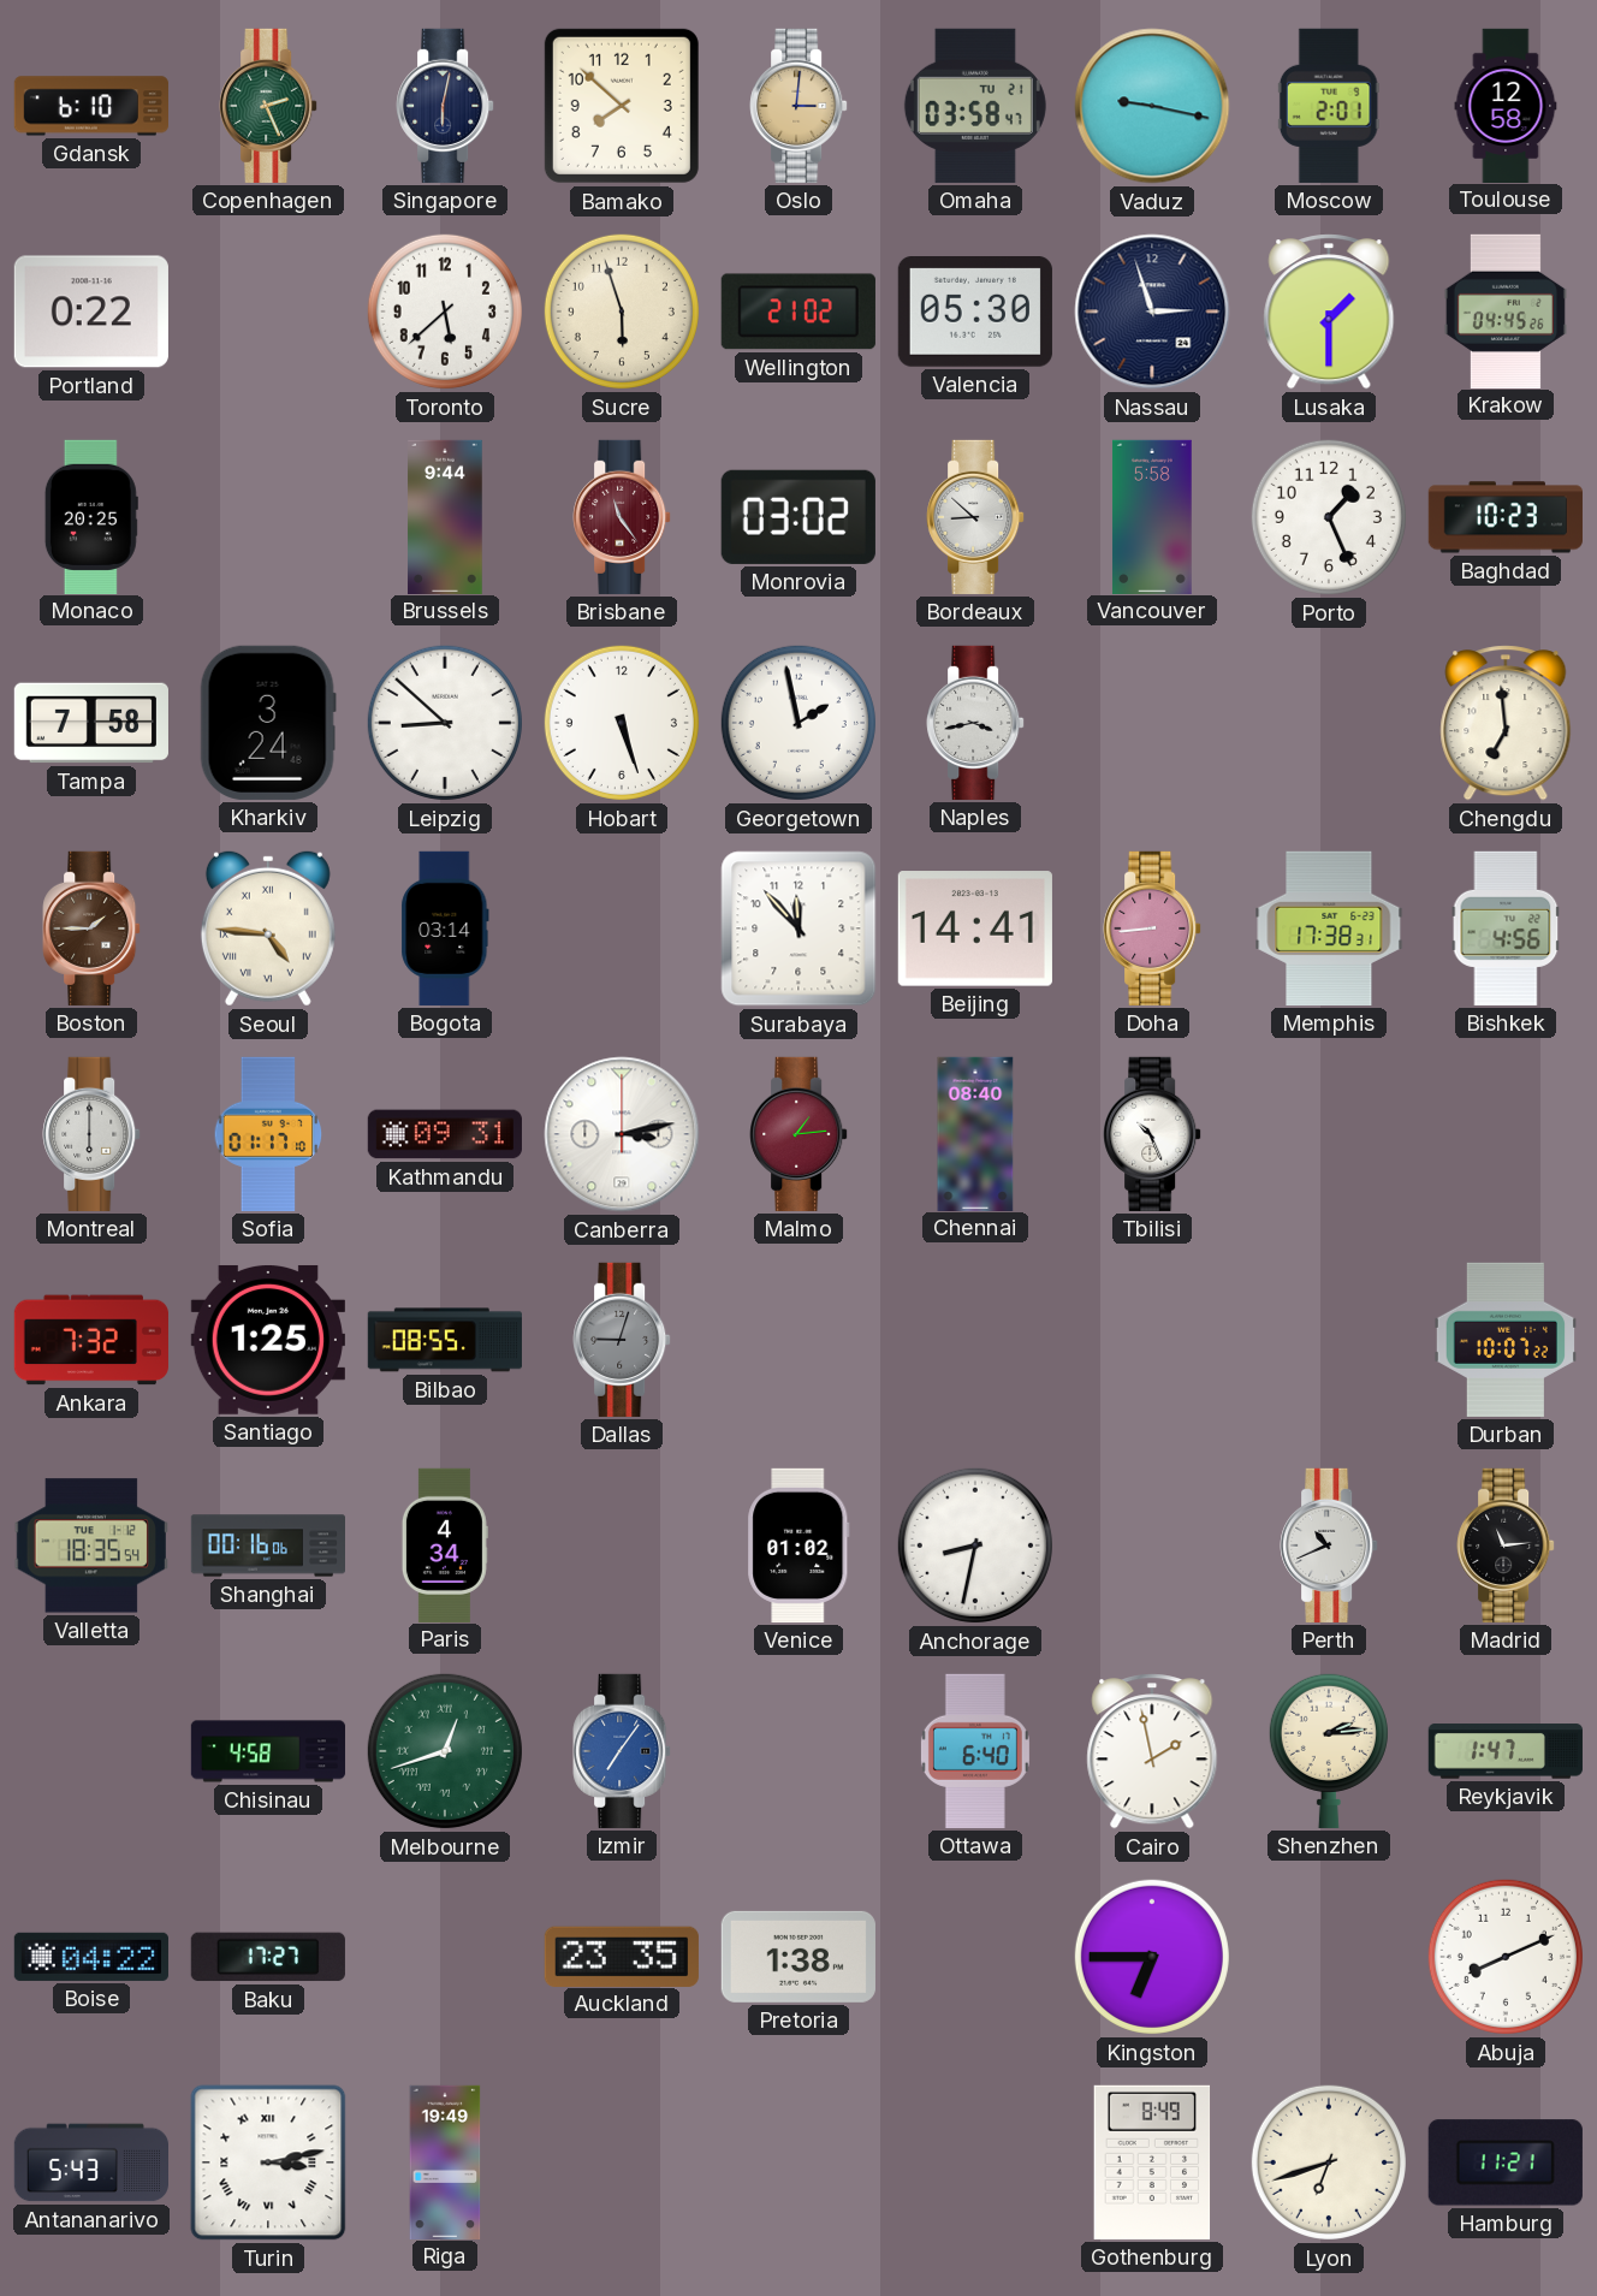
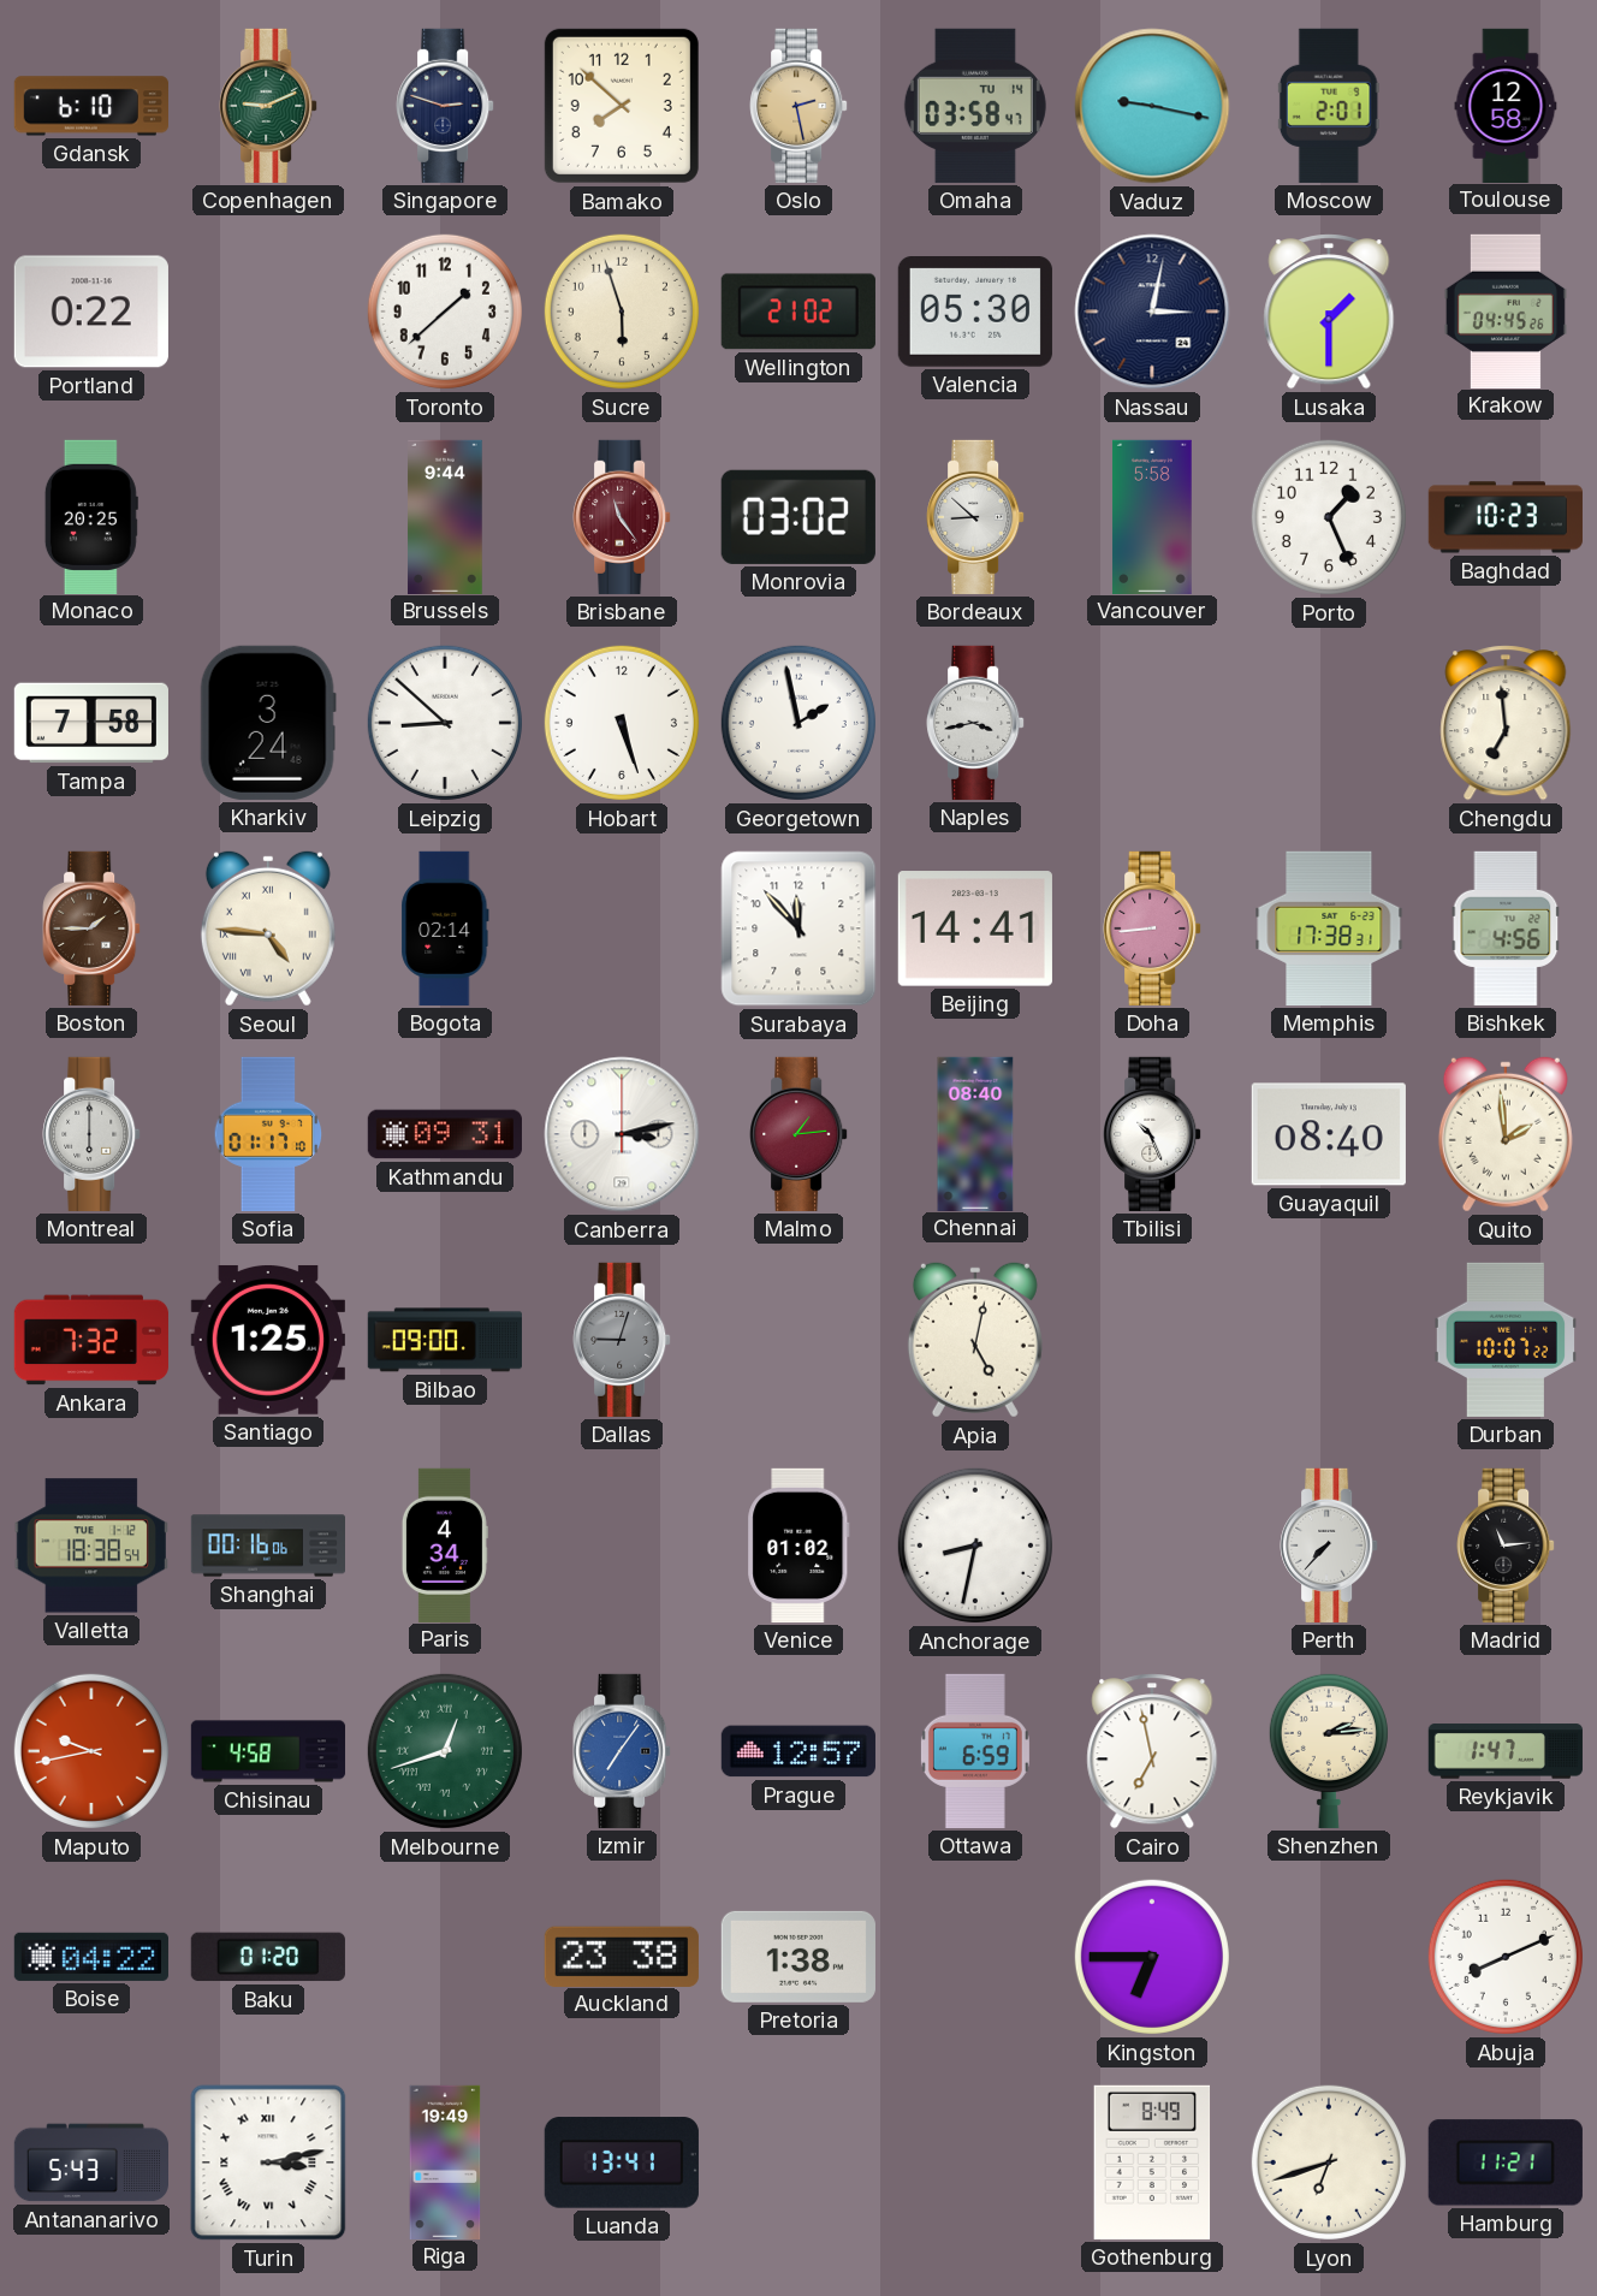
Copenhagen: 2:26 -> 9:11 (268, 106)
Singapore: 6:02 -> 2:48 (445, 106)
Oslo: 3:01 -> 2:28 (798, 106)
Omaha date: TU 21 -> TU 14 (975, 106)
Toronto: 5:38 -> 1:38 (445, 312)
Nassau: 2:57 -> 3:02 (1152, 312)
Bogota: 03:14 -> 02:14 (445, 929)
Guayaquil: none -> 08:40 (1329, 1134)
Quito: none -> 1:59 (1506, 1134)
Bilbao: 08:55 -> 09:00 (445, 1340)
Apia: none -> 5:02 (975, 1340)
Valletta: 18:35 -> 18:38 (91, 1546)
Perth: 10:41 -> 7:37 (1329, 1546)
Maputo: none -> 9:43 (91, 1751)
Prague: none -> 12:57 (798, 1751)
Ottawa: 6:40 -> 6:59 (975, 1751)
Cairo: 1:58 -> 6:58 (1152, 1751)
Baku: 17:27 -> 01:20 (268, 1957)
Auckland: 23:35 -> 23:38 (622, 1956)
Luanda: none -> 13:41 (622, 2162)
